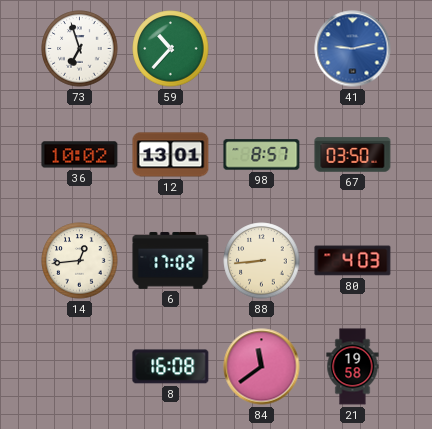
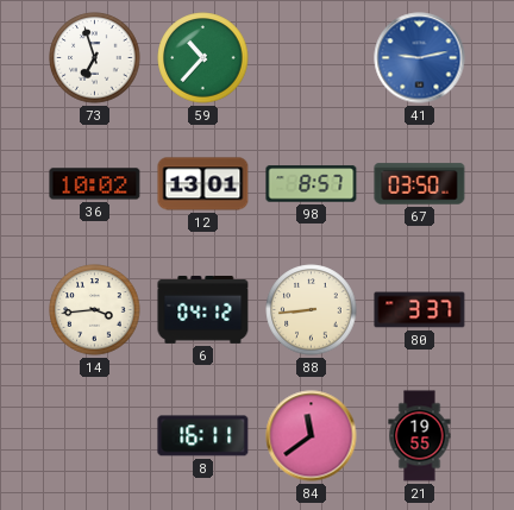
14: 12:44 -> 3:44 (95, 310)
6: 17:02 -> 04:12 (203, 309)
80: 4:03 -> 3:37 (420, 310)
8: 16:08 -> 16:11 (203, 436)
21: 19:58 -> 19:55 (420, 436)
